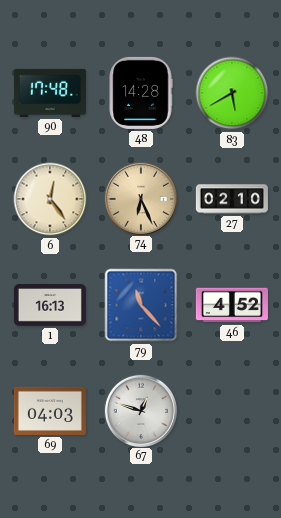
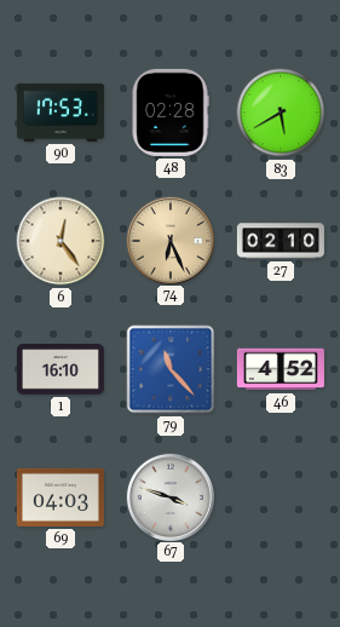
90: 17:48 -> 17:53 (60, 113)
48: 14:28 -> 02:28 (171, 113)
1: 16:13 -> 16:10 (60, 369)
67: 12:48 -> 3:48 (169, 496)
